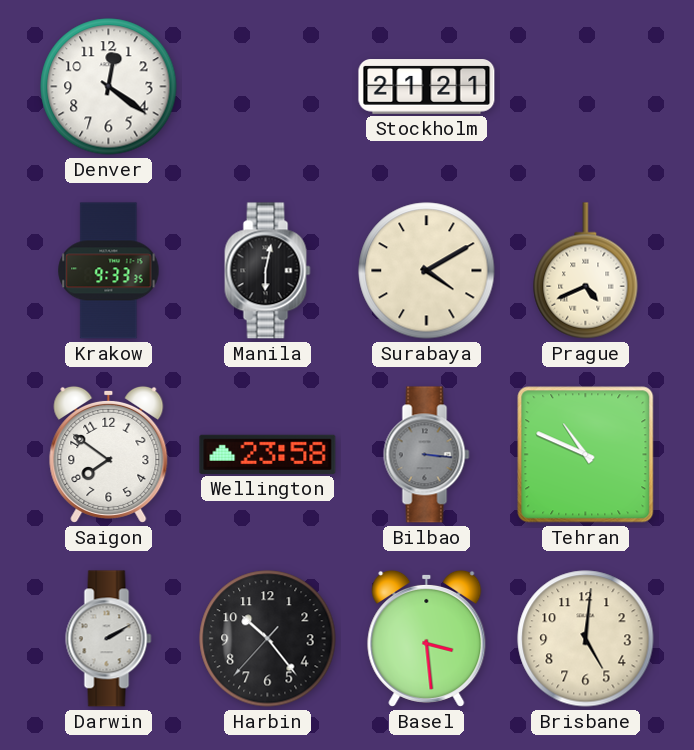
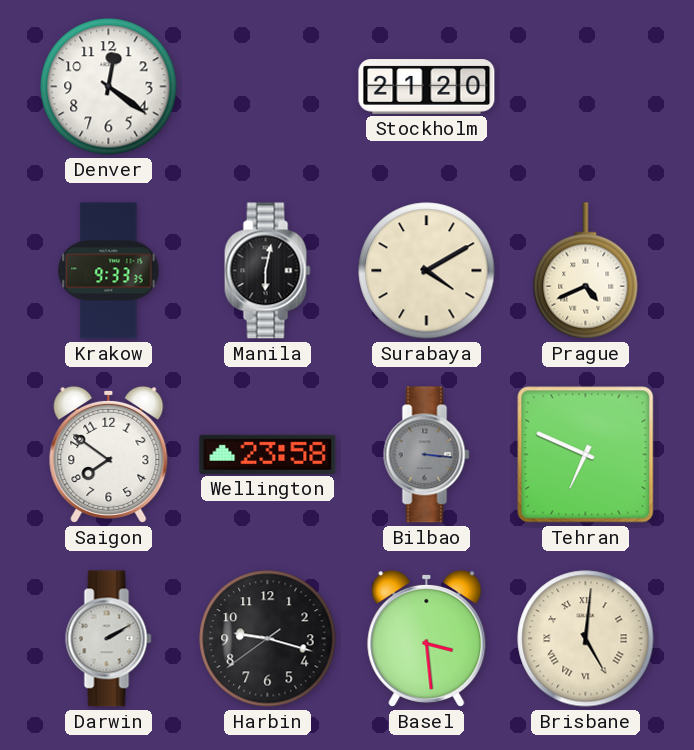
Stockholm: 21:21 -> 21:20 (427, 87)
Tehran: 10:49 -> 6:49 (586, 455)
Harbin: 10:23 -> 9:17 (268, 639)
Brisbane numerals: Arabic -> Roman (586, 639)
